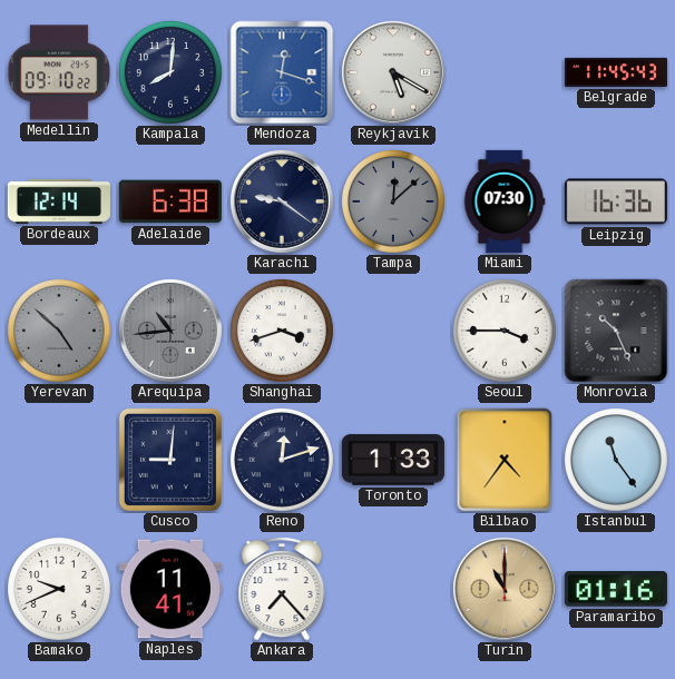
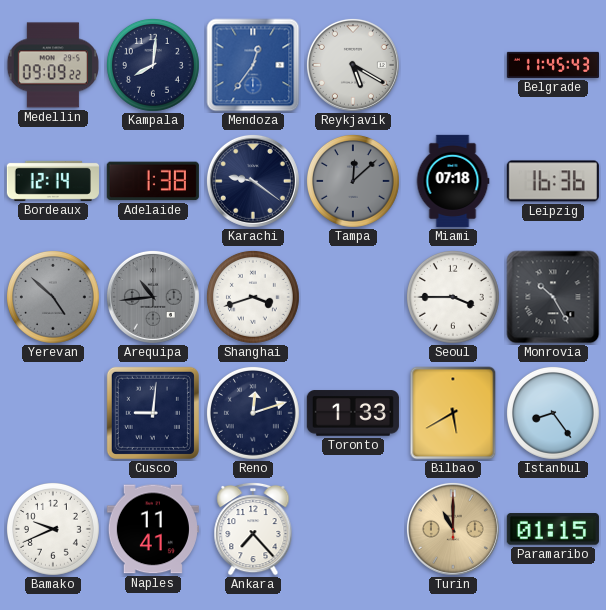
Medellin: 09:10 -> 09:09 (53, 65)
Mendoza: 12:18 -> 12:36 (253, 65)
Adelaide: 6:38 -> 1:38 (153, 181)
Miami: 07:30 -> 07:18 (453, 181)
Monrovia: 10:26 -> 10:25 (553, 297)
Bilbao: 4:36 -> 5:40 (453, 413)
Istanbul: 11:24 -> 8:24 (553, 413)
Paramaribo: 01:16 -> 01:15 (553, 529)
